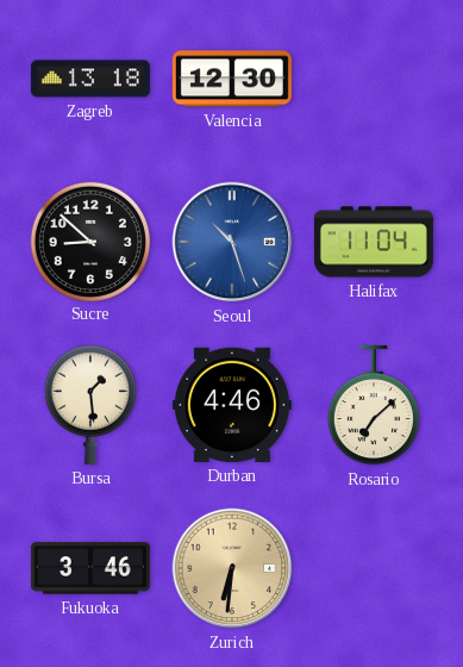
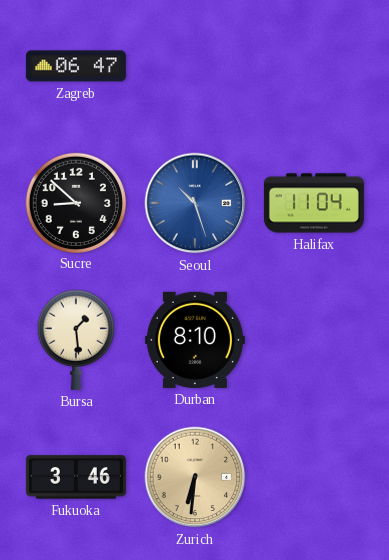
Zagreb: 13:18 -> 06:47 (76, 66)
Valencia: 12:30 -> none (232, 79)
Durban: 4:46 -> 8:10 (195, 340)
Rosario: 7:08 -> none (374, 405)
